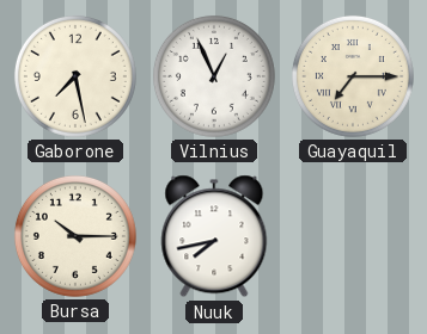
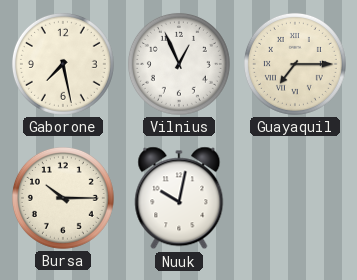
Nuuk: 7:43 -> 10:02 (179, 198)
